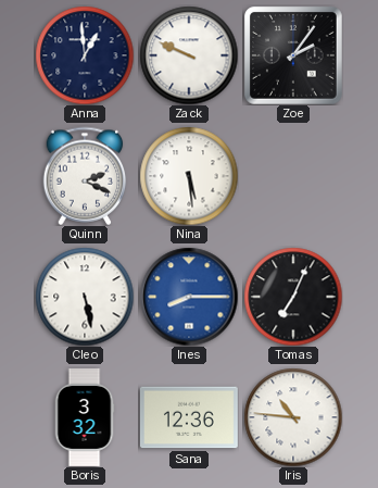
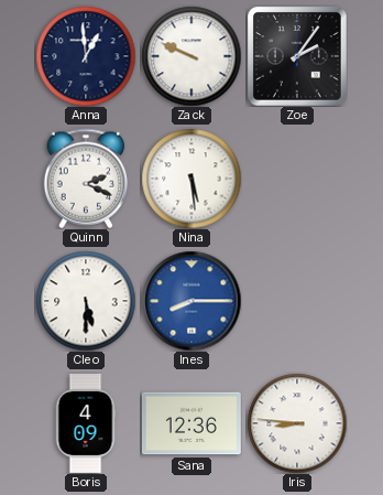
Cleo: 5:28 -> 5:30 (86, 301)
Tomas: 7:04 -> none (293, 297)
Boris: 3:32 -> 4:09 (86, 424)
Iris: 10:46 -> 8:46 (297, 423)
